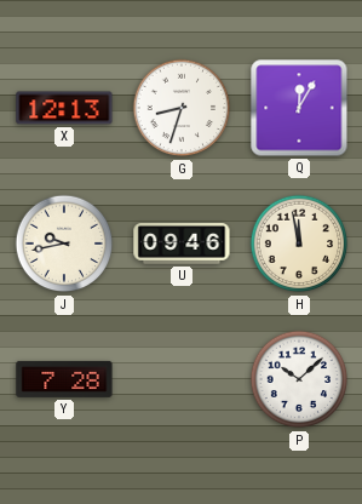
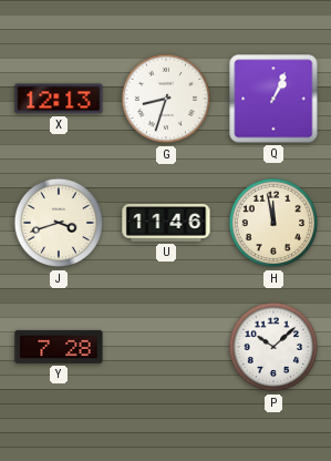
Q: 12:05 -> 1:04 (273, 99)
J: 9:43 -> 3:42 (59, 223)
U: 09:46 -> 11:46 (166, 223)
